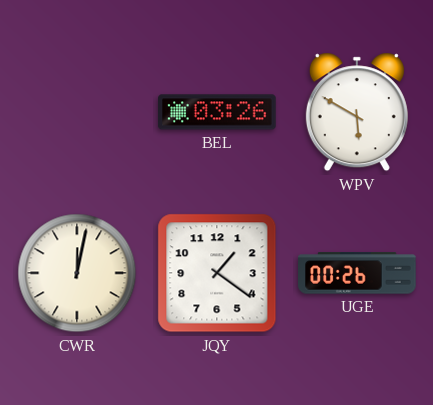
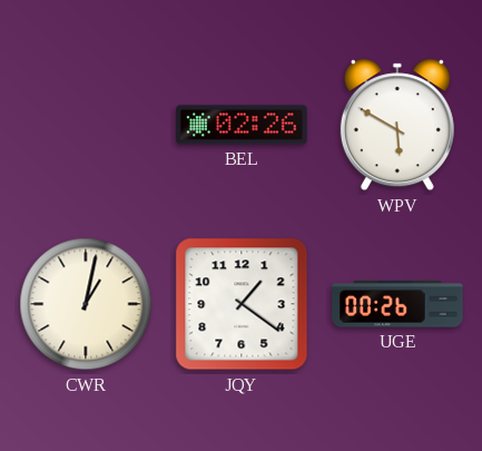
BEL: 03:26 -> 02:26 (242, 125)
CWR: 12:02 -> 1:02 (86, 304)
